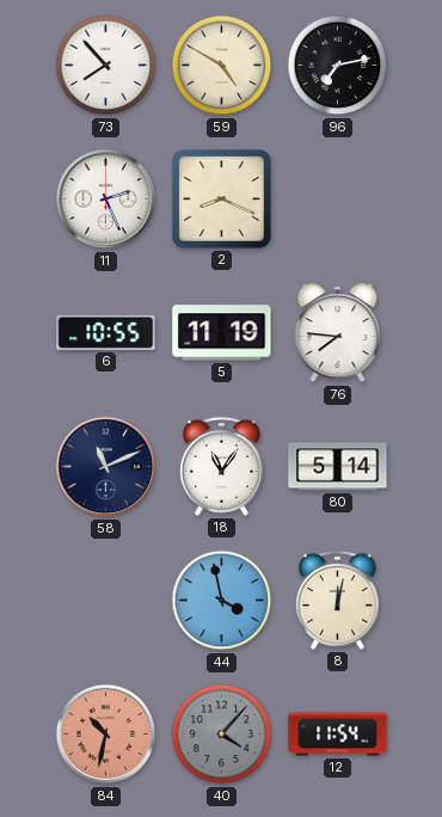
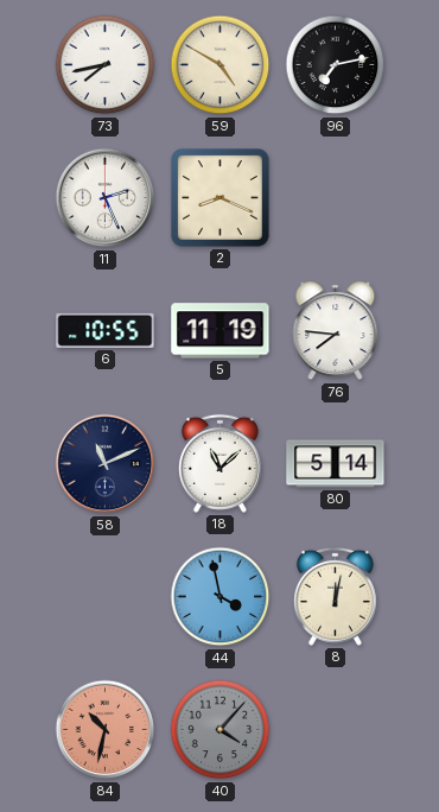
73: 7:53 -> 7:43 (106, 65)
18: 11:06 -> 11:08 (220, 463)
12: 11:54 -> none (338, 735)
